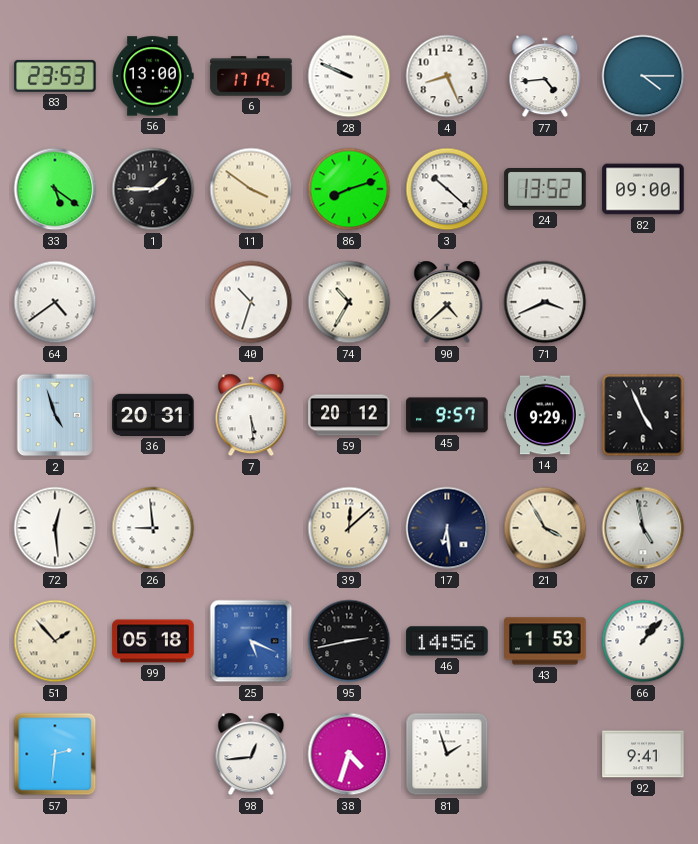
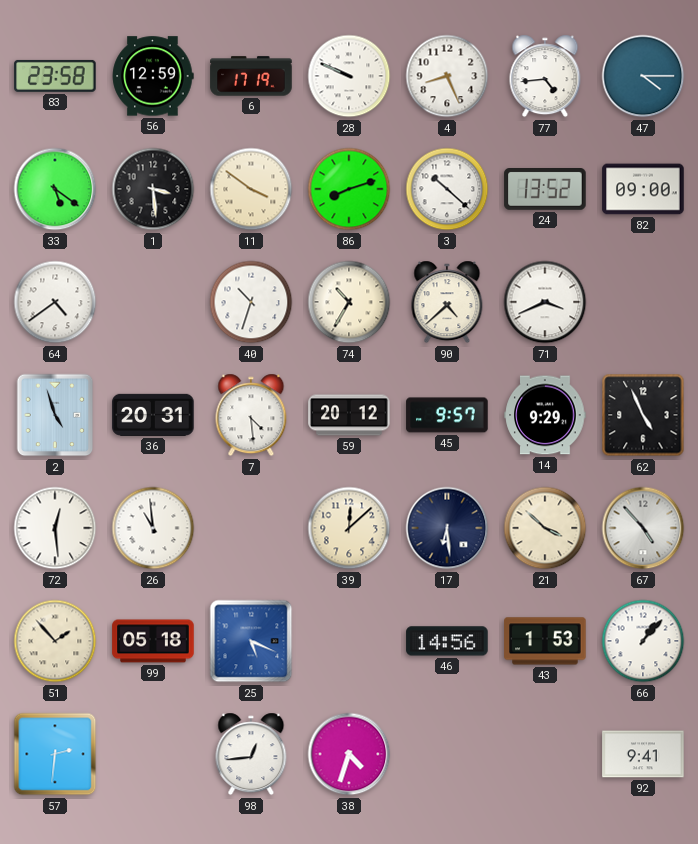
83: 23:53 -> 23:58 (55, 76)
56: 13:00 -> 12:59 (153, 76)
1: 1:45 -> 3:29 (153, 189)
7: 5:29 -> 4:29 (251, 415)
26: 8:59 -> 10:59 (153, 528)
21: 3:55 -> 3:52 (545, 528)
67: 4:58 -> 4:53 (643, 528)
95: 2:43 -> none (349, 641)
81: 1:57 -> none (447, 754)
